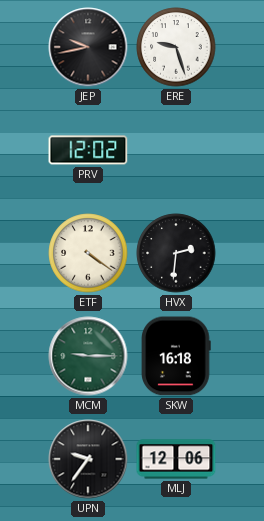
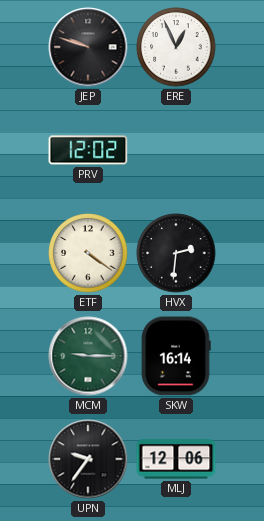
JEP: 9:43 -> 9:48 (88, 47)
ERE: 9:27 -> 12:56 (176, 47)
SKW: 16:18 -> 16:14 (176, 356)
